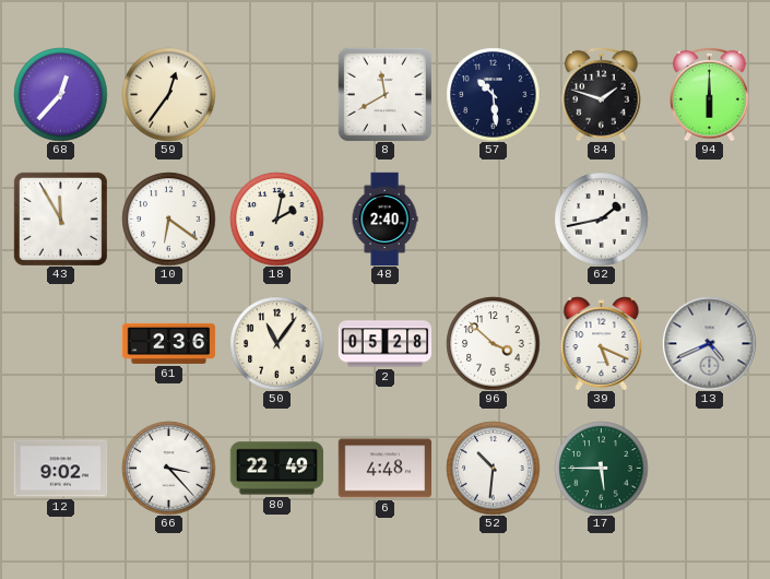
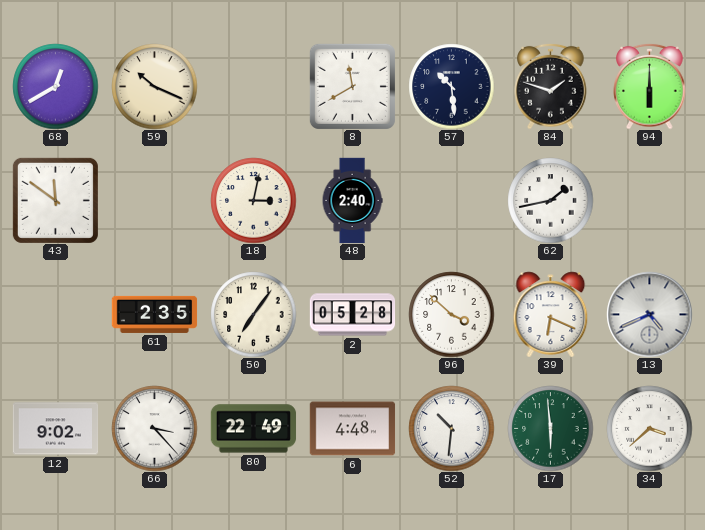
68: 12:37 -> 12:40 (55, 86)
59: 12:36 -> 10:19 (154, 86)
43: 11:55 -> 11:51 (55, 200)
10: 6:21 -> none (168, 218)
18: 2:02 -> 3:02 (253, 200)
61: 2:36 -> 2:35 (154, 314)
50: 11:06 -> 7:06 (253, 314)
39: 5:19 -> 6:19 (551, 314)
17: 5:45 -> 5:59 (550, 428)
34: none -> 3:38 (649, 428)
